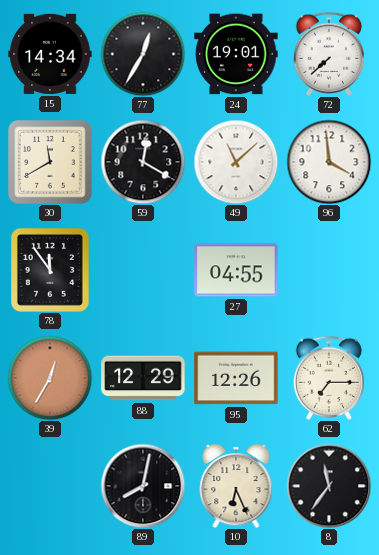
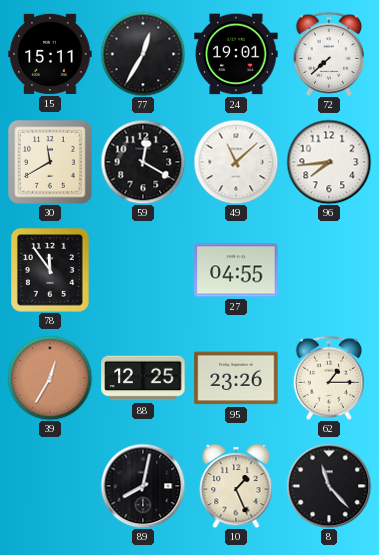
15: 14:34 -> 15:11 (50, 54)
96: 3:59 -> 7:44 (329, 162)
88: 12:29 -> 12:25 (143, 378)
95: 12:26 -> 23:26 (236, 378)
62: 7:15 -> 1:15 (329, 377)
10: 6:26 -> 1:26 (236, 486)
8: 11:36 -> 11:23 (329, 486)
